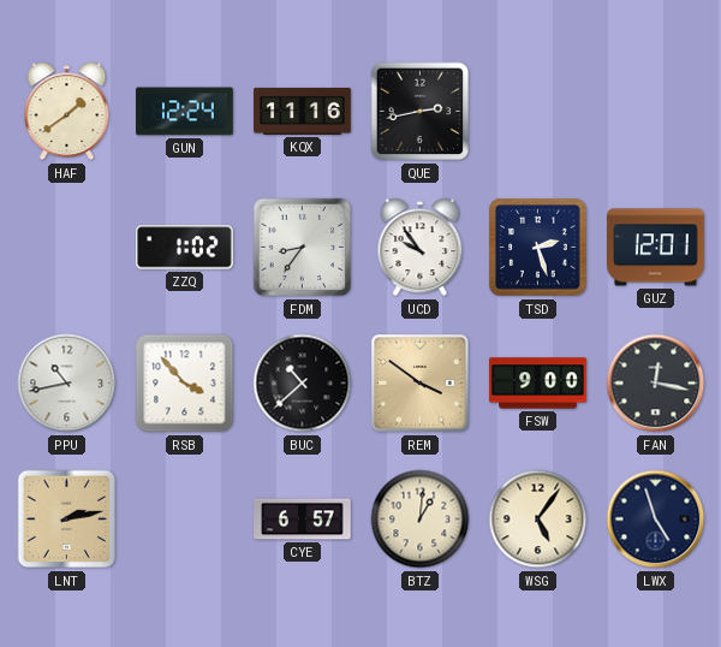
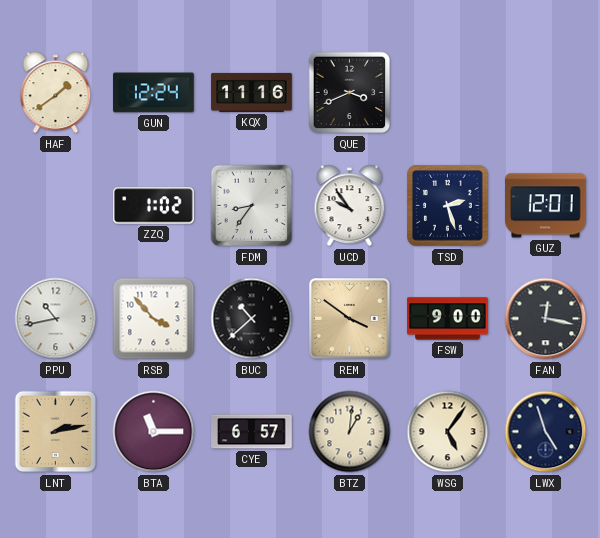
QUE: 2:43 -> 3:41 (350, 93)
BTA: none -> 11:15 (154, 432)
